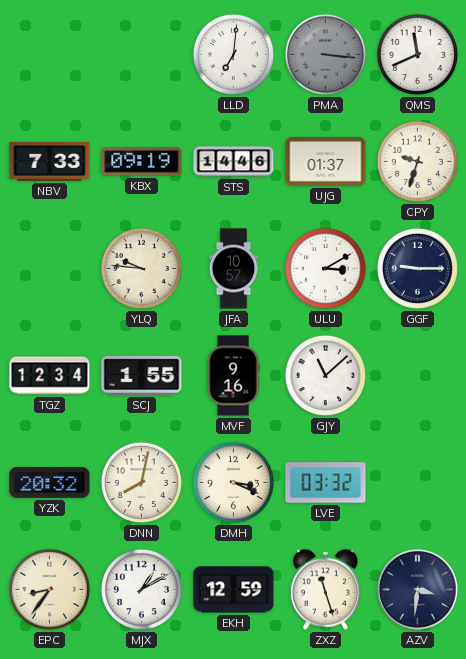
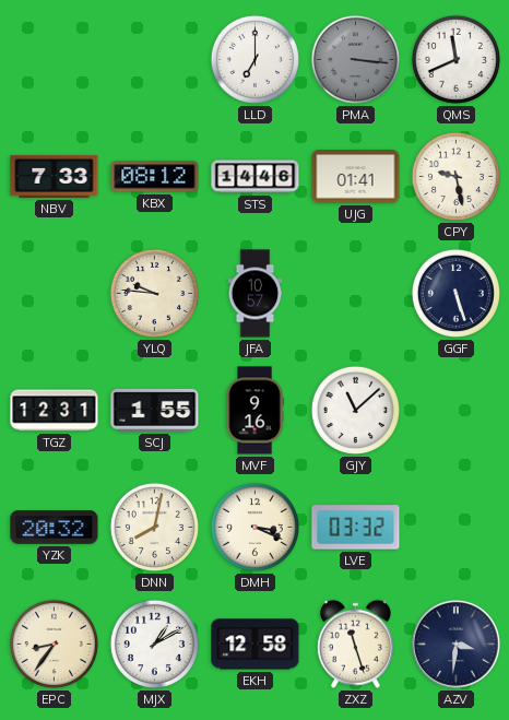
LLD: 7:01 -> 7:00 (254, 59)
KBX: 09:19 -> 08:12 (155, 177)
UJG: 01:37 -> 01:41 (356, 177)
CPY: 9:33 -> 9:28 (455, 176)
ULU: 3:10 -> none (325, 268)
GGF: 9:15 -> 5:27 (455, 293)
TGZ: 12:34 -> 12:31 (55, 411)
EKH: 12:59 -> 12:58 (256, 645)
